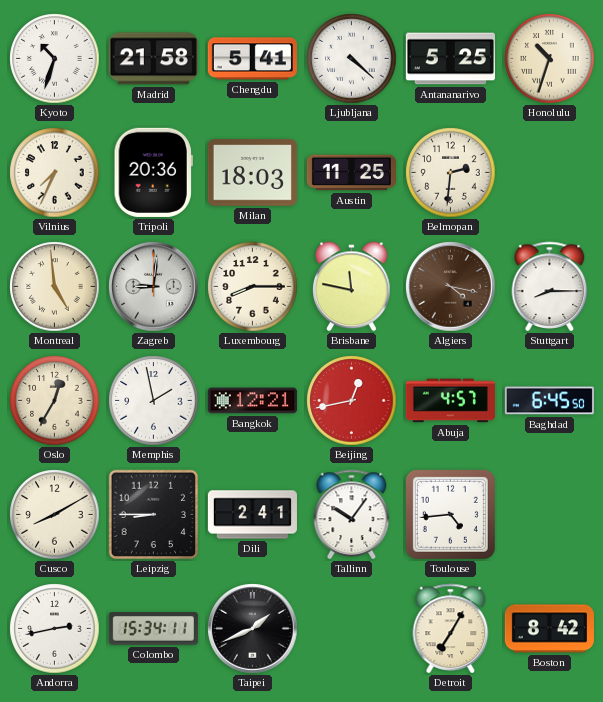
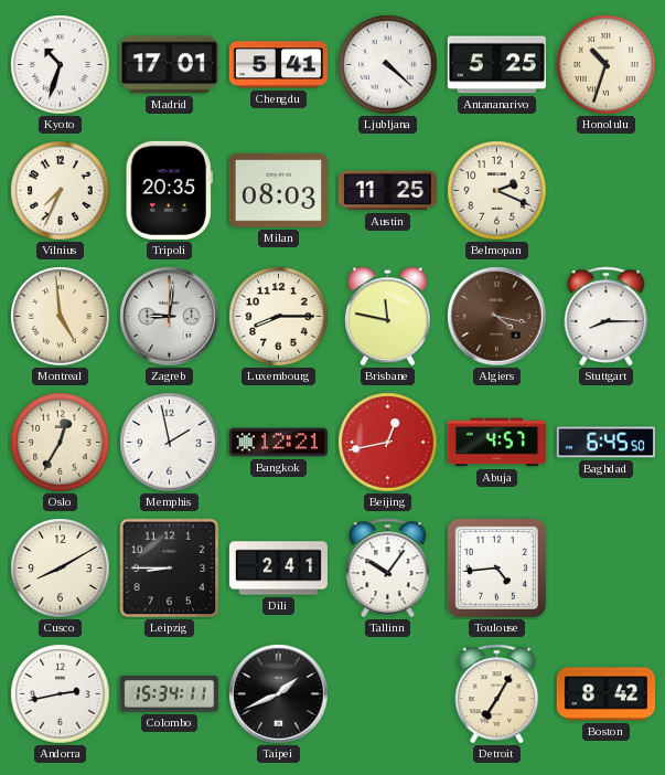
Madrid: 21:58 -> 17:01 (169, 65)
Tripoli: 20:36 -> 20:35 (169, 190)
Milan: 18:03 -> 08:03 (278, 191)
Belmopan: 2:31 -> 2:19 (497, 191)
